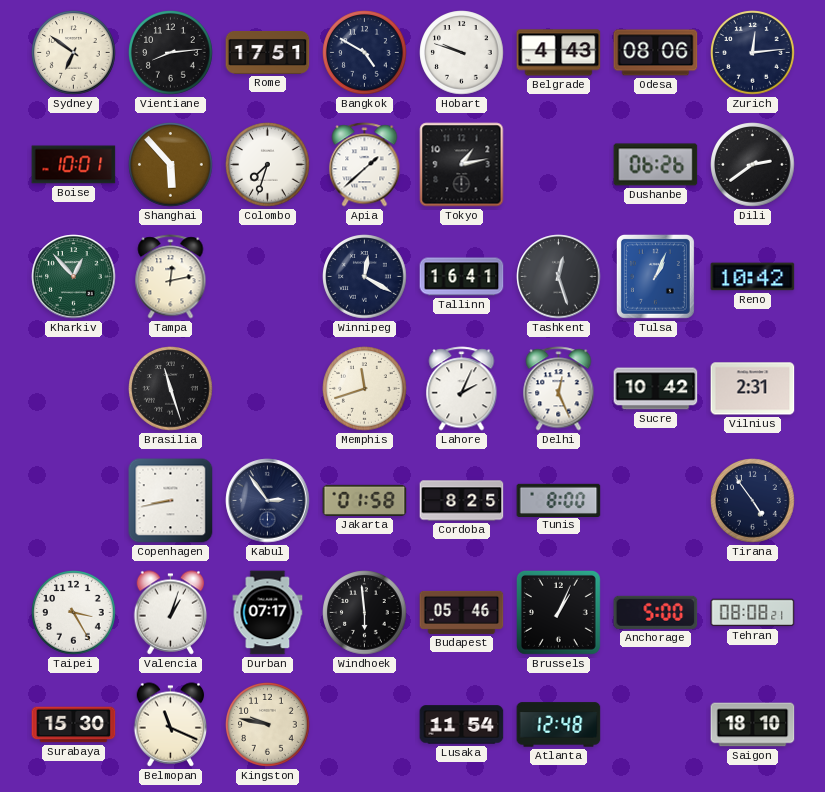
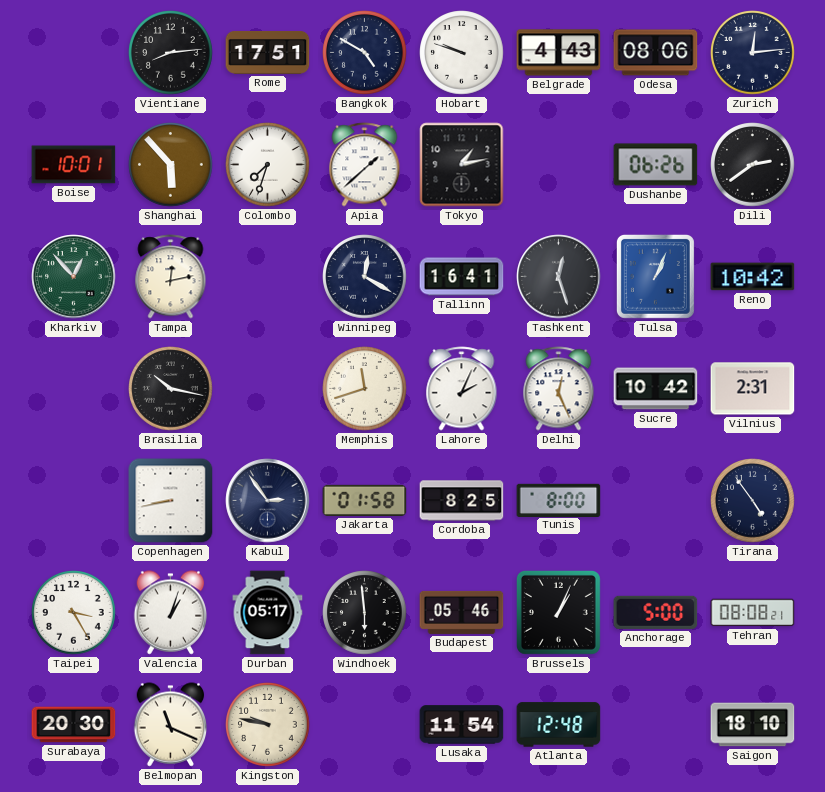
Sydney: 6:51 -> none (74, 53)
Brasilia: 11:27 -> 10:17 (171, 389)
Durban: 07:17 -> 05:17 (268, 613)
Surabaya: 15:30 -> 20:30 (74, 725)
